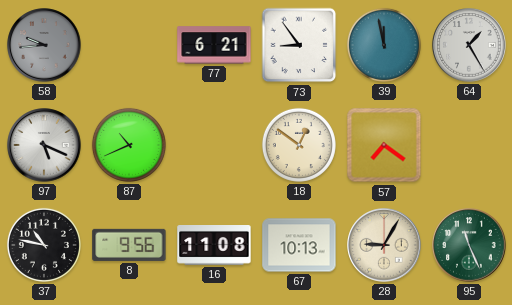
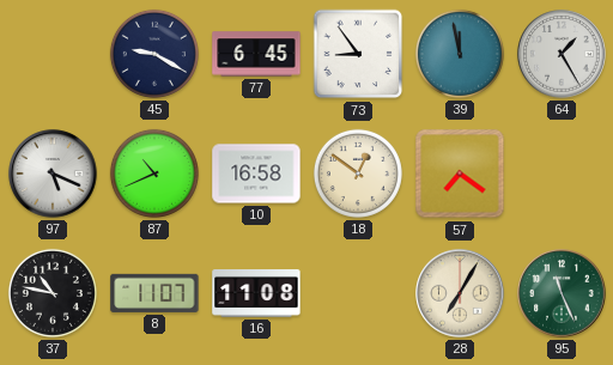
58: 9:44 -> none (44, 45)
45: none -> 9:20 (154, 54)
77: 6:21 -> 6:45 (256, 54)
10: none -> 16:58 (256, 174)
8: 9:56 -> 11:07 (154, 293)
67: 10:13 -> none (299, 245)
28: 9:05 -> 7:05 (460, 293)
